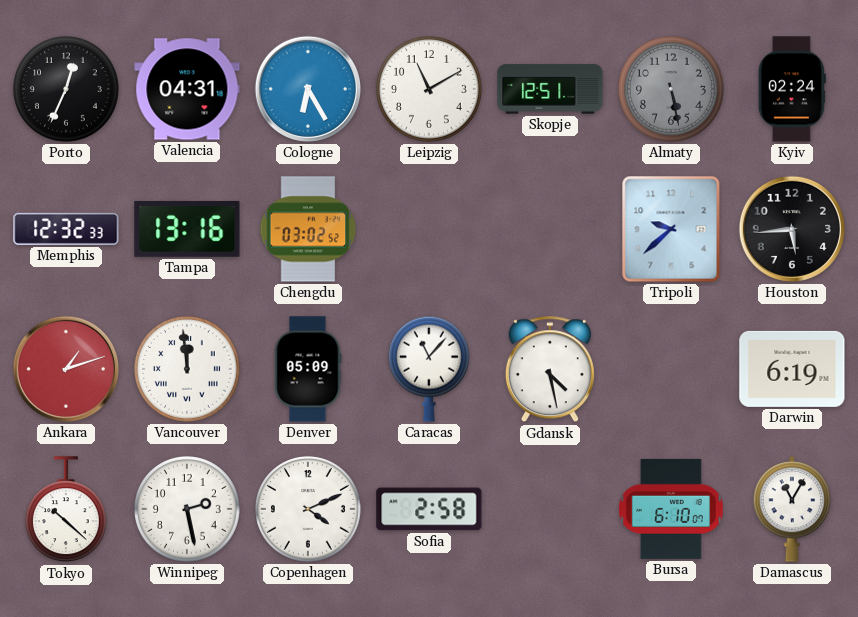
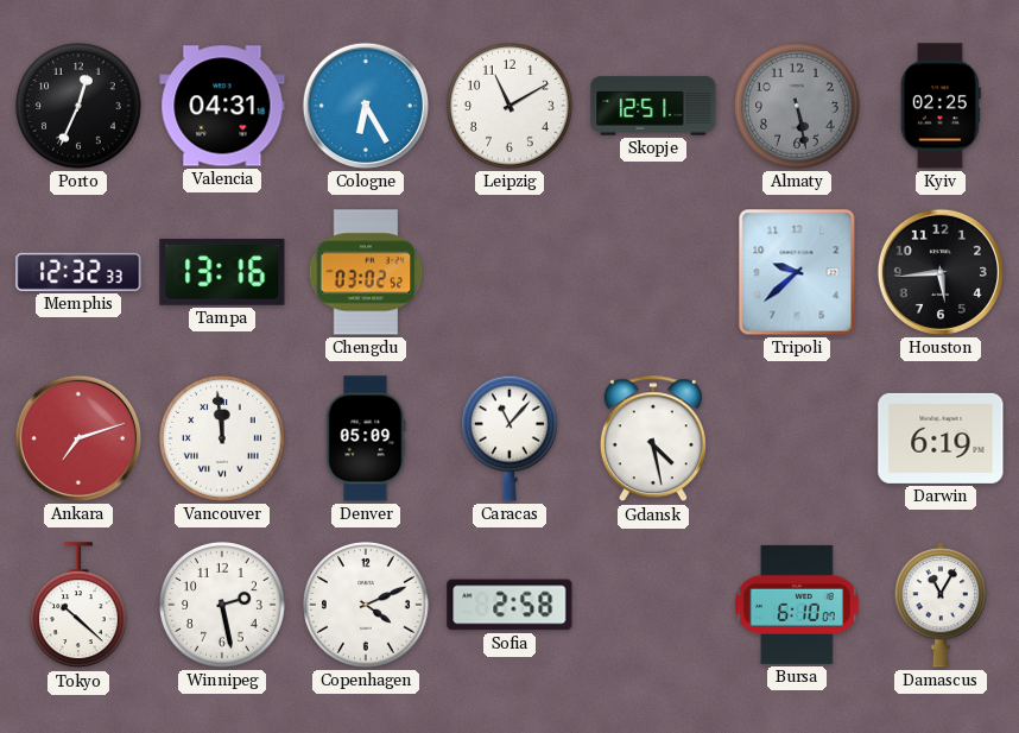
Kyiv: 02:24 -> 02:25 (941, 106)
Ankara: 1:12 -> 7:12 (78, 438)
